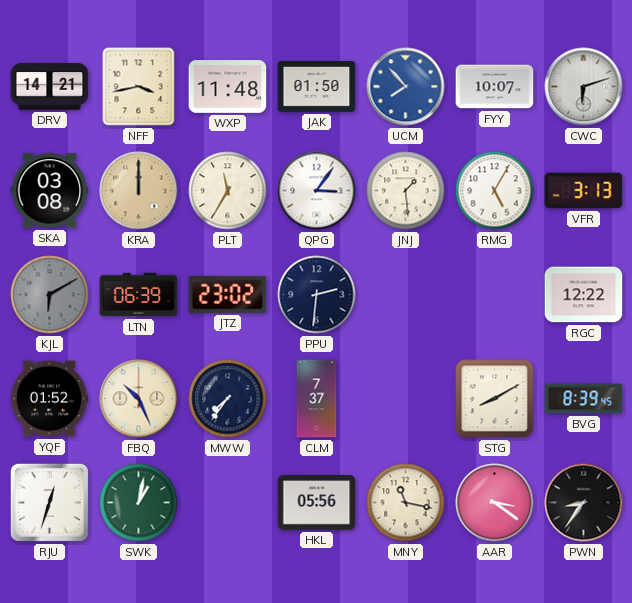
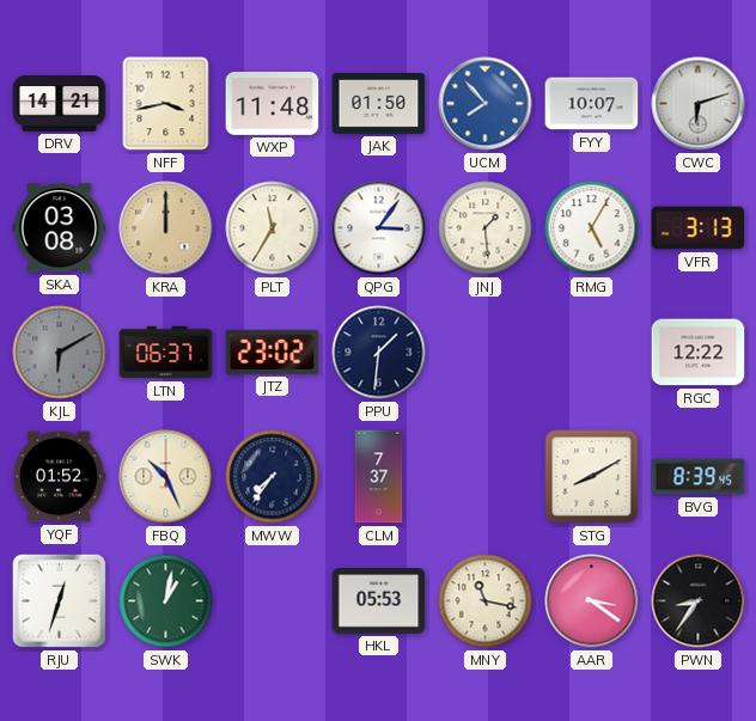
LTN: 06:39 -> 06:37 (166, 353)
PPU: 2:31 -> 1:31 (379, 353)
HKL: 05:56 -> 05:53 (379, 601)
